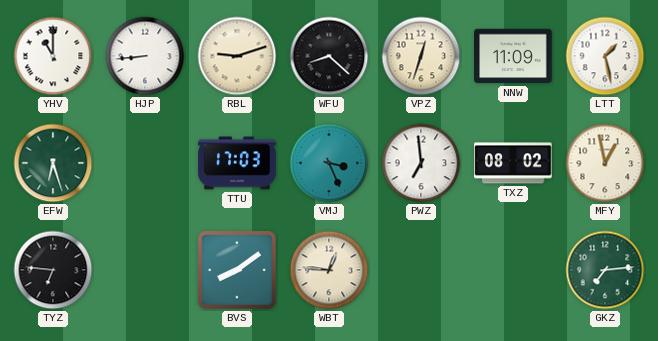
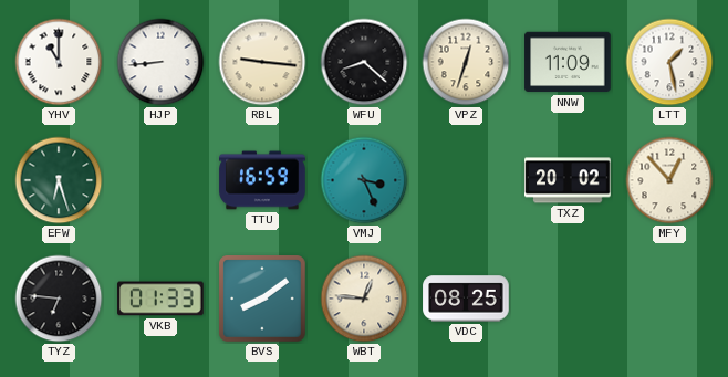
RBL: 9:12 -> 9:16 (262, 62)
TTU: 17:03 -> 16:59 (262, 180)
PWZ: 6:59 -> none (421, 163)
TXZ: 08:02 -> 20:02 (568, 180)
MFY: 12:58 -> 12:53 (669, 180)
VKB: none -> 01:33 (160, 299)
VDC: none -> 08:25 (466, 299)
GKZ: 7:14 -> none (605, 270)
